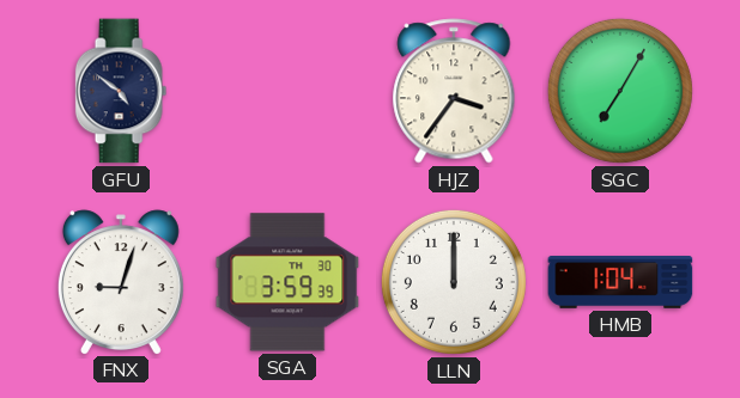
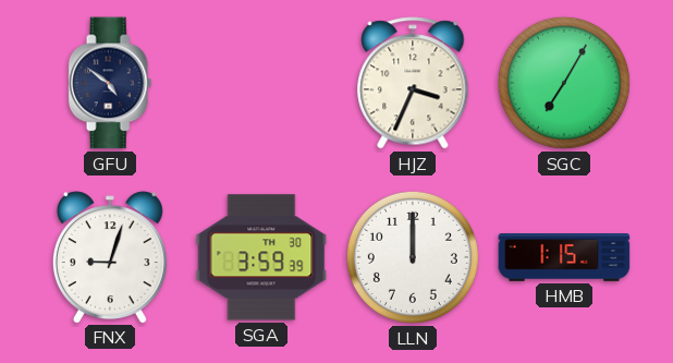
HJZ: 3:36 -> 3:34 (413, 83)
HMB: 1:04 -> 1:15 (564, 257)
